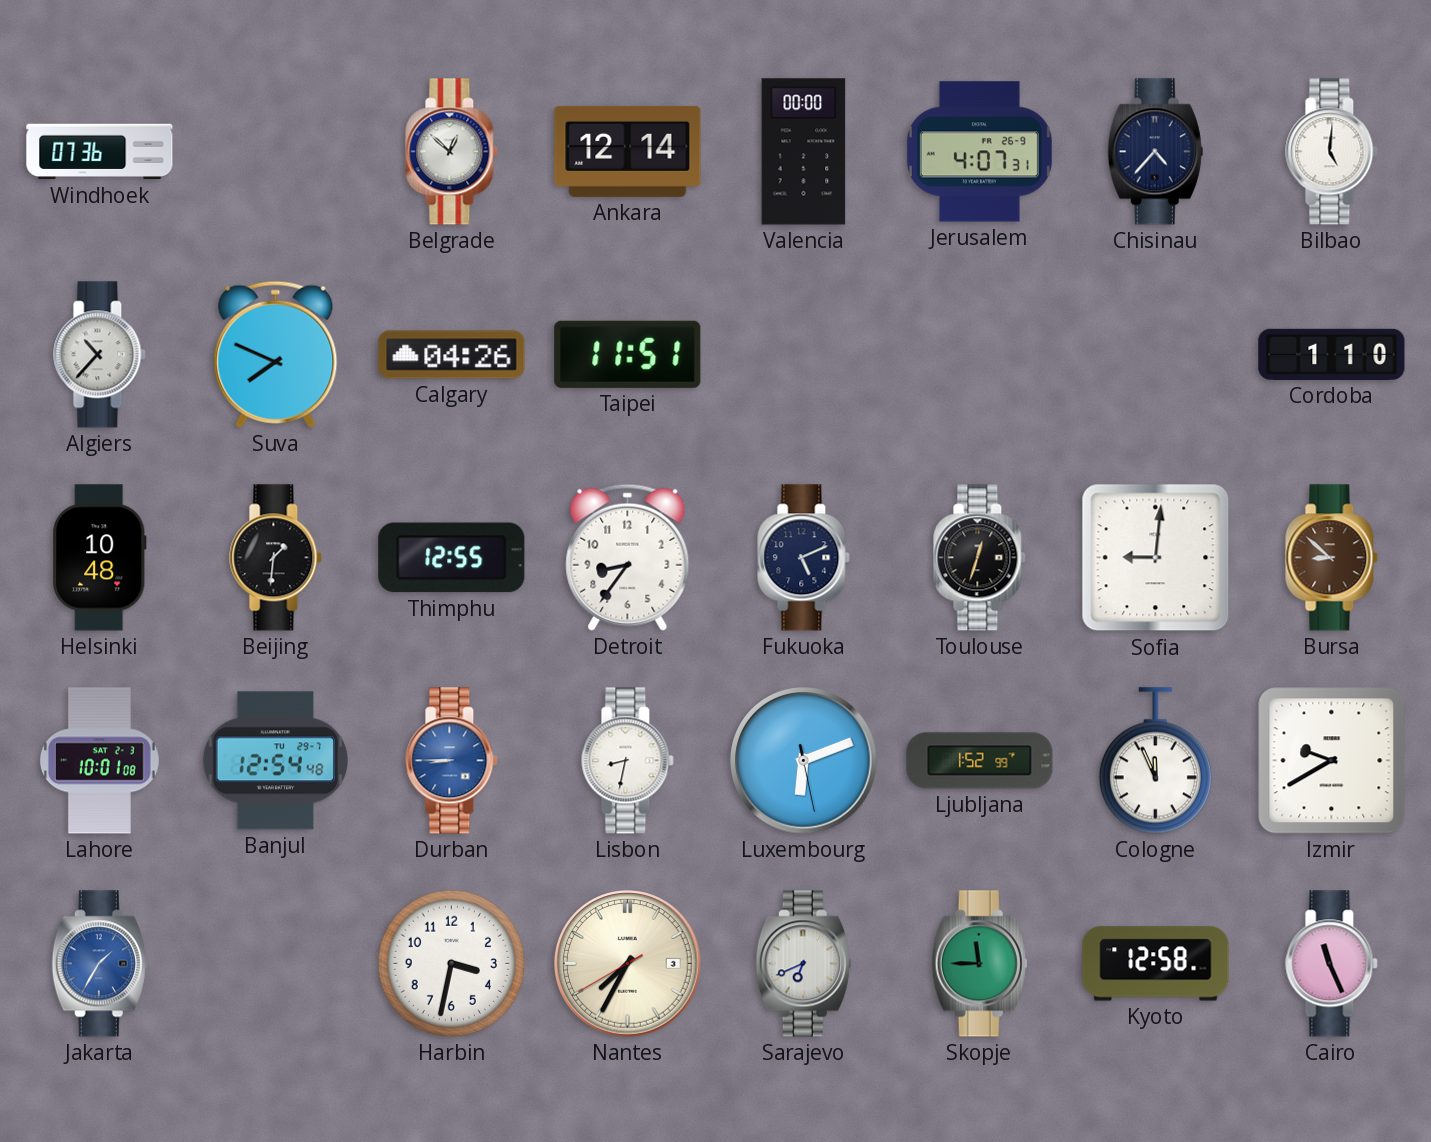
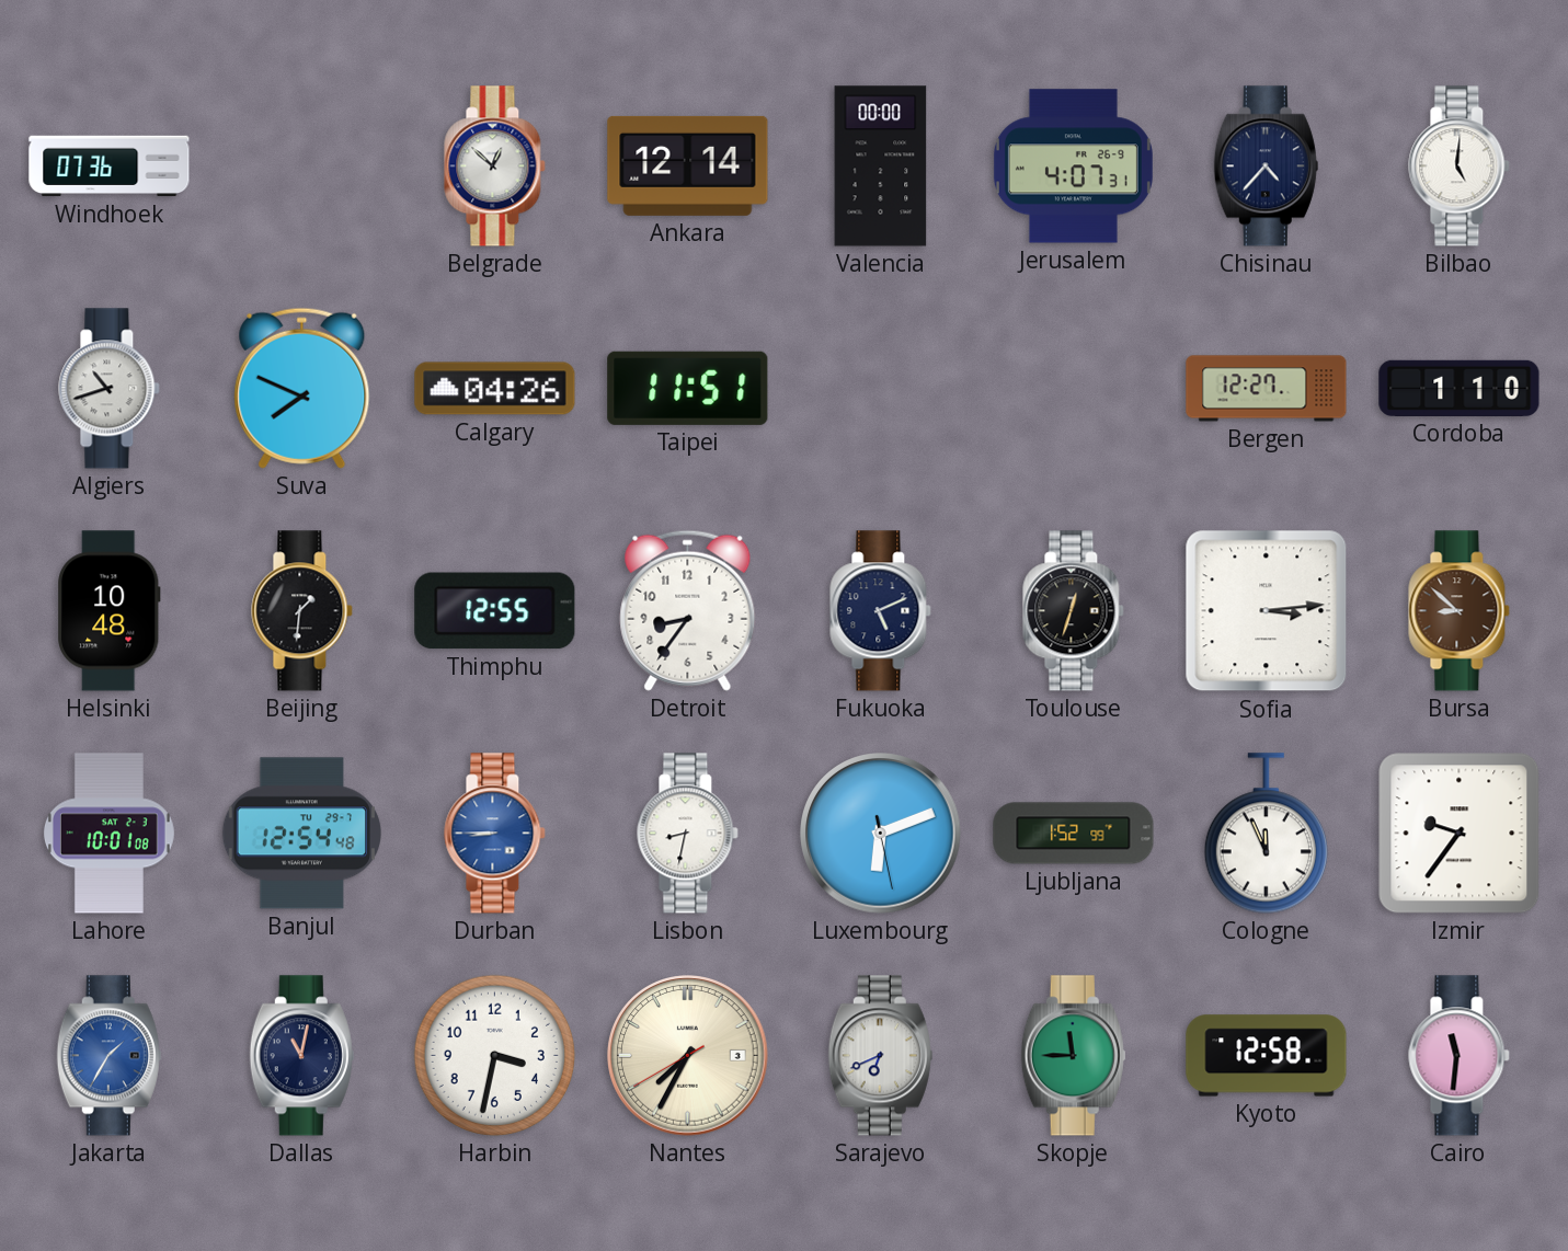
Algiers: 10:37 -> 10:42 (110, 389)
Bergen: none -> 12:27 (1267, 389)
Sofia: 9:01 -> 3:14 (1267, 611)
Izmir: 9:40 -> 9:36 (1460, 834)
Dallas: none -> 11:02 (301, 1056)
Cairo: 11:26 -> 11:31 (1460, 1056)
